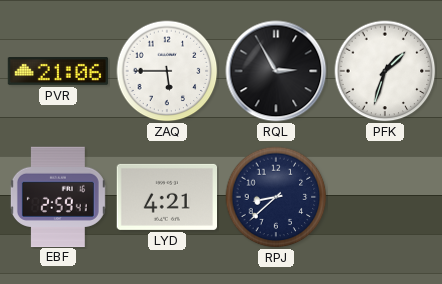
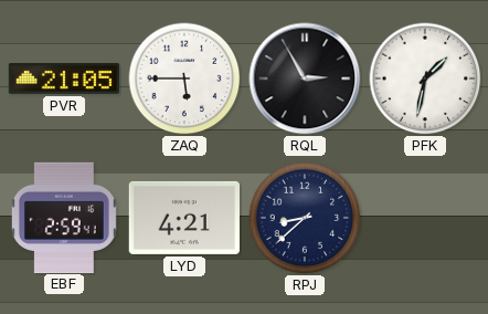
PVR: 21:06 -> 21:05 (64, 80)
PFK: 1:33 -> 1:32 (425, 78)
